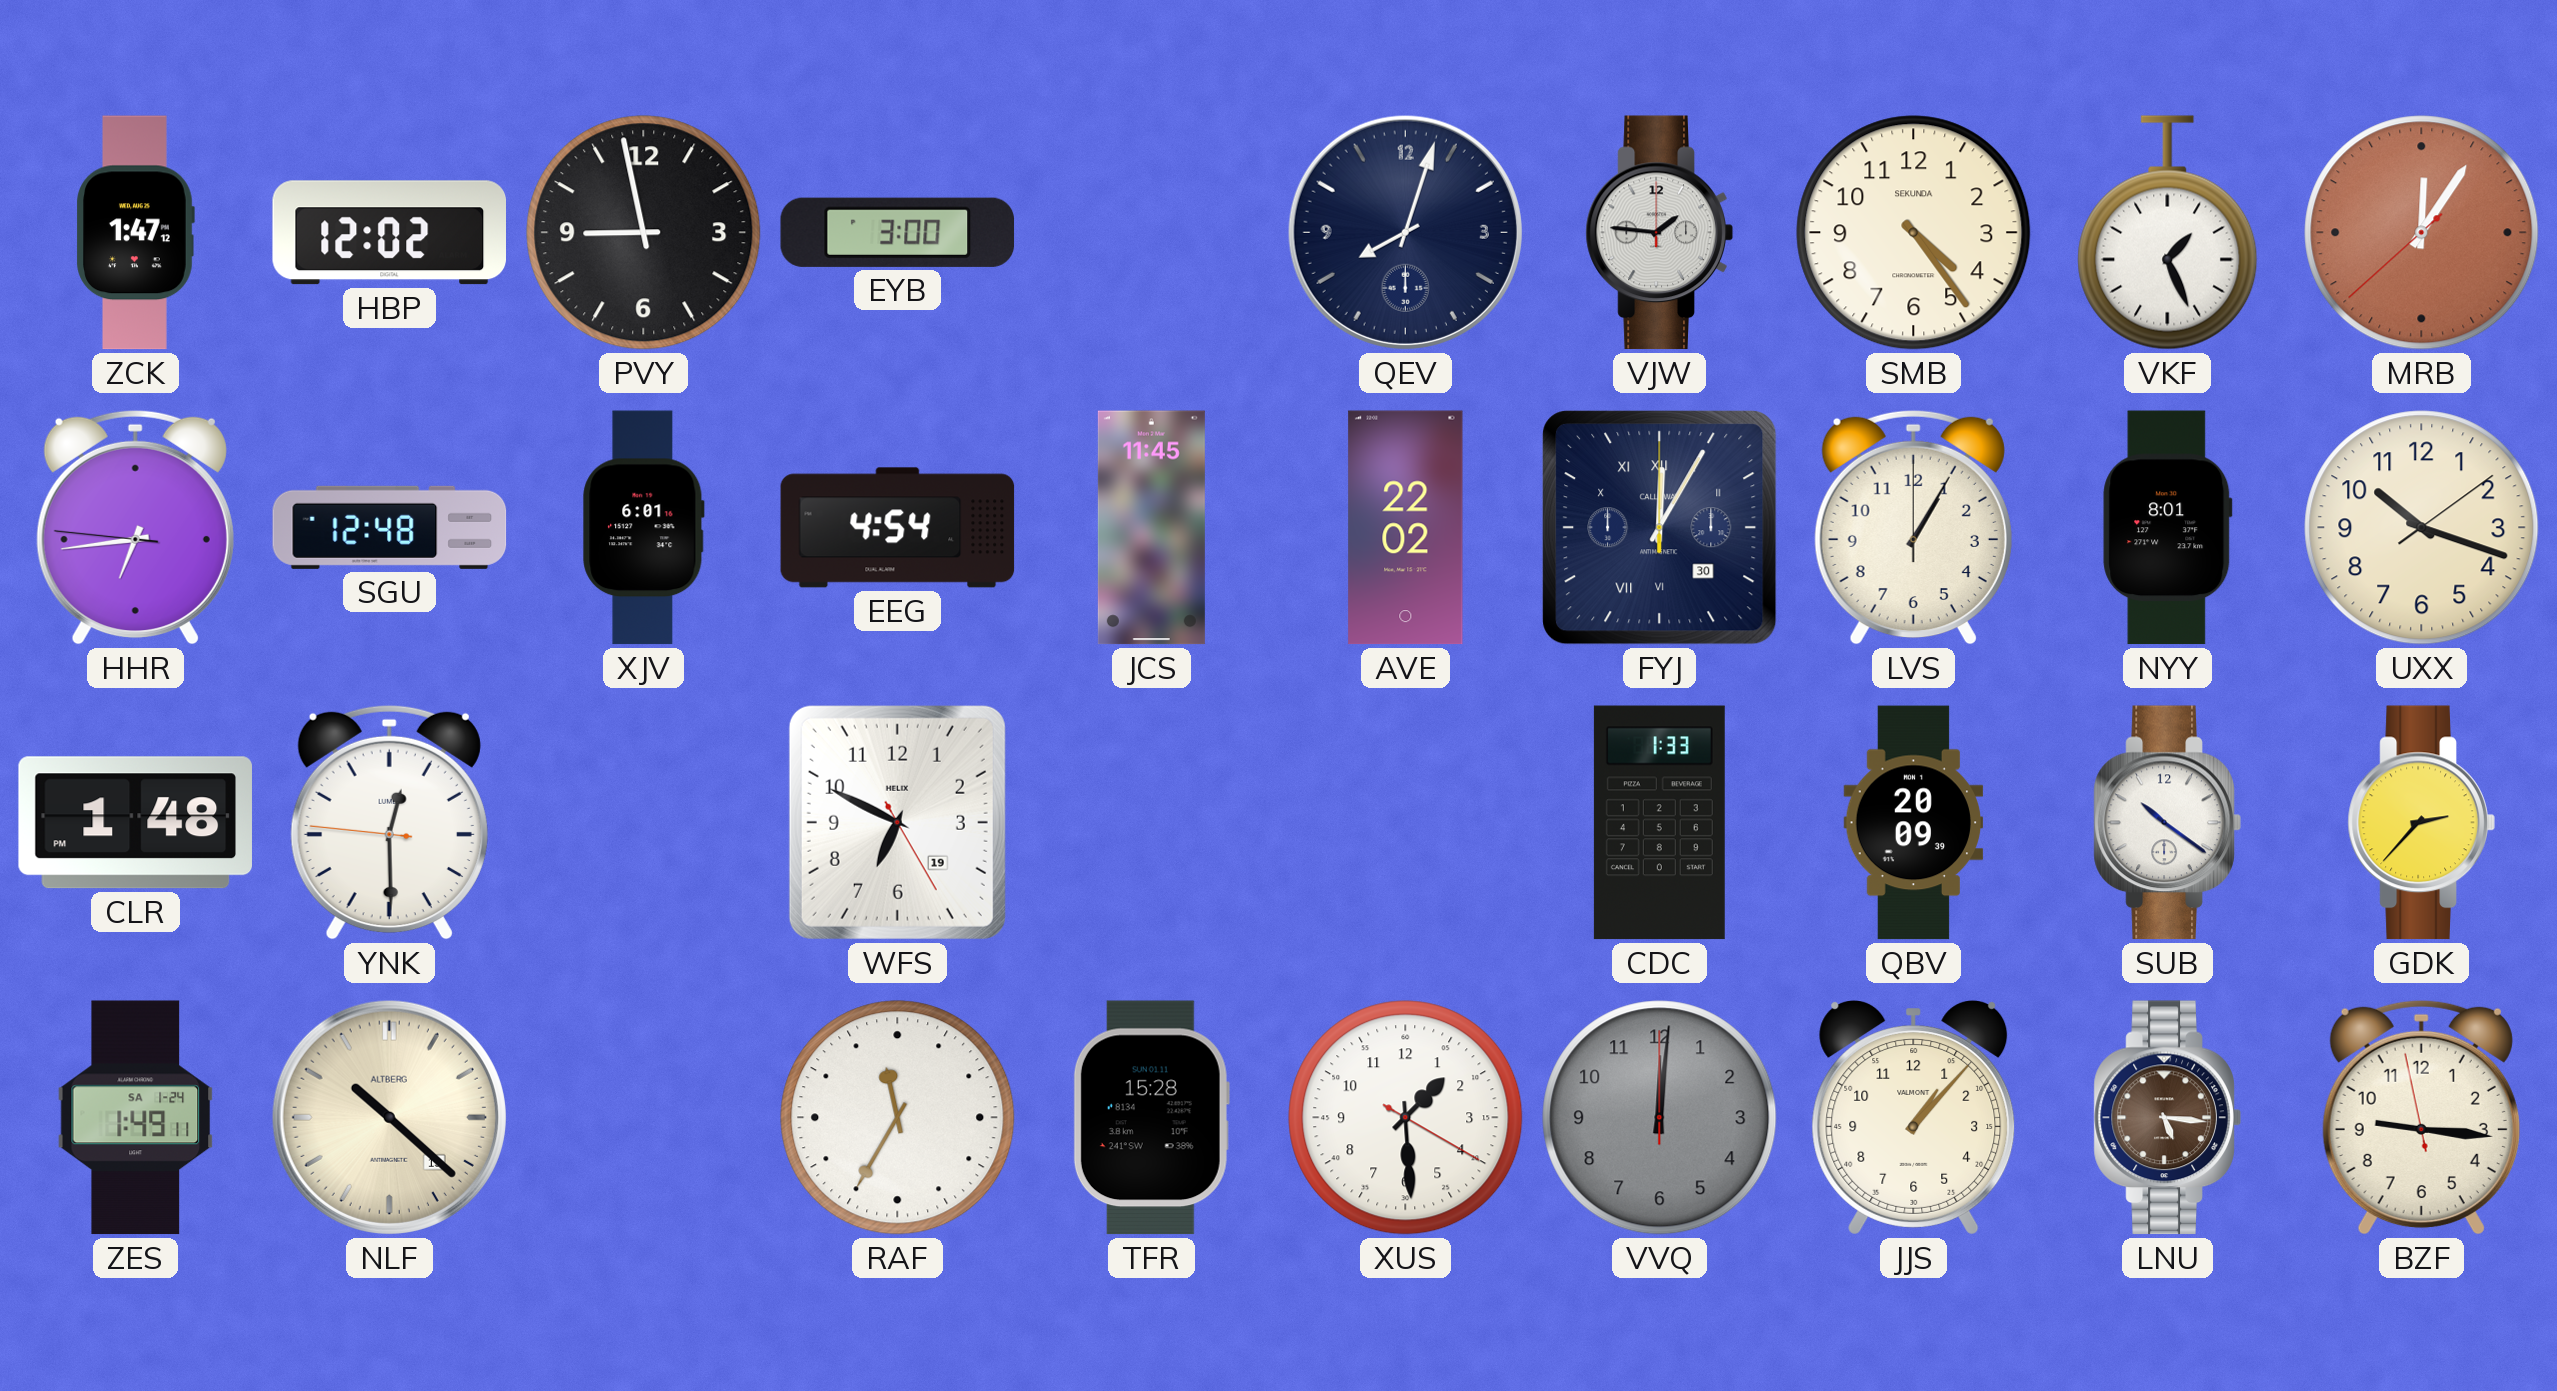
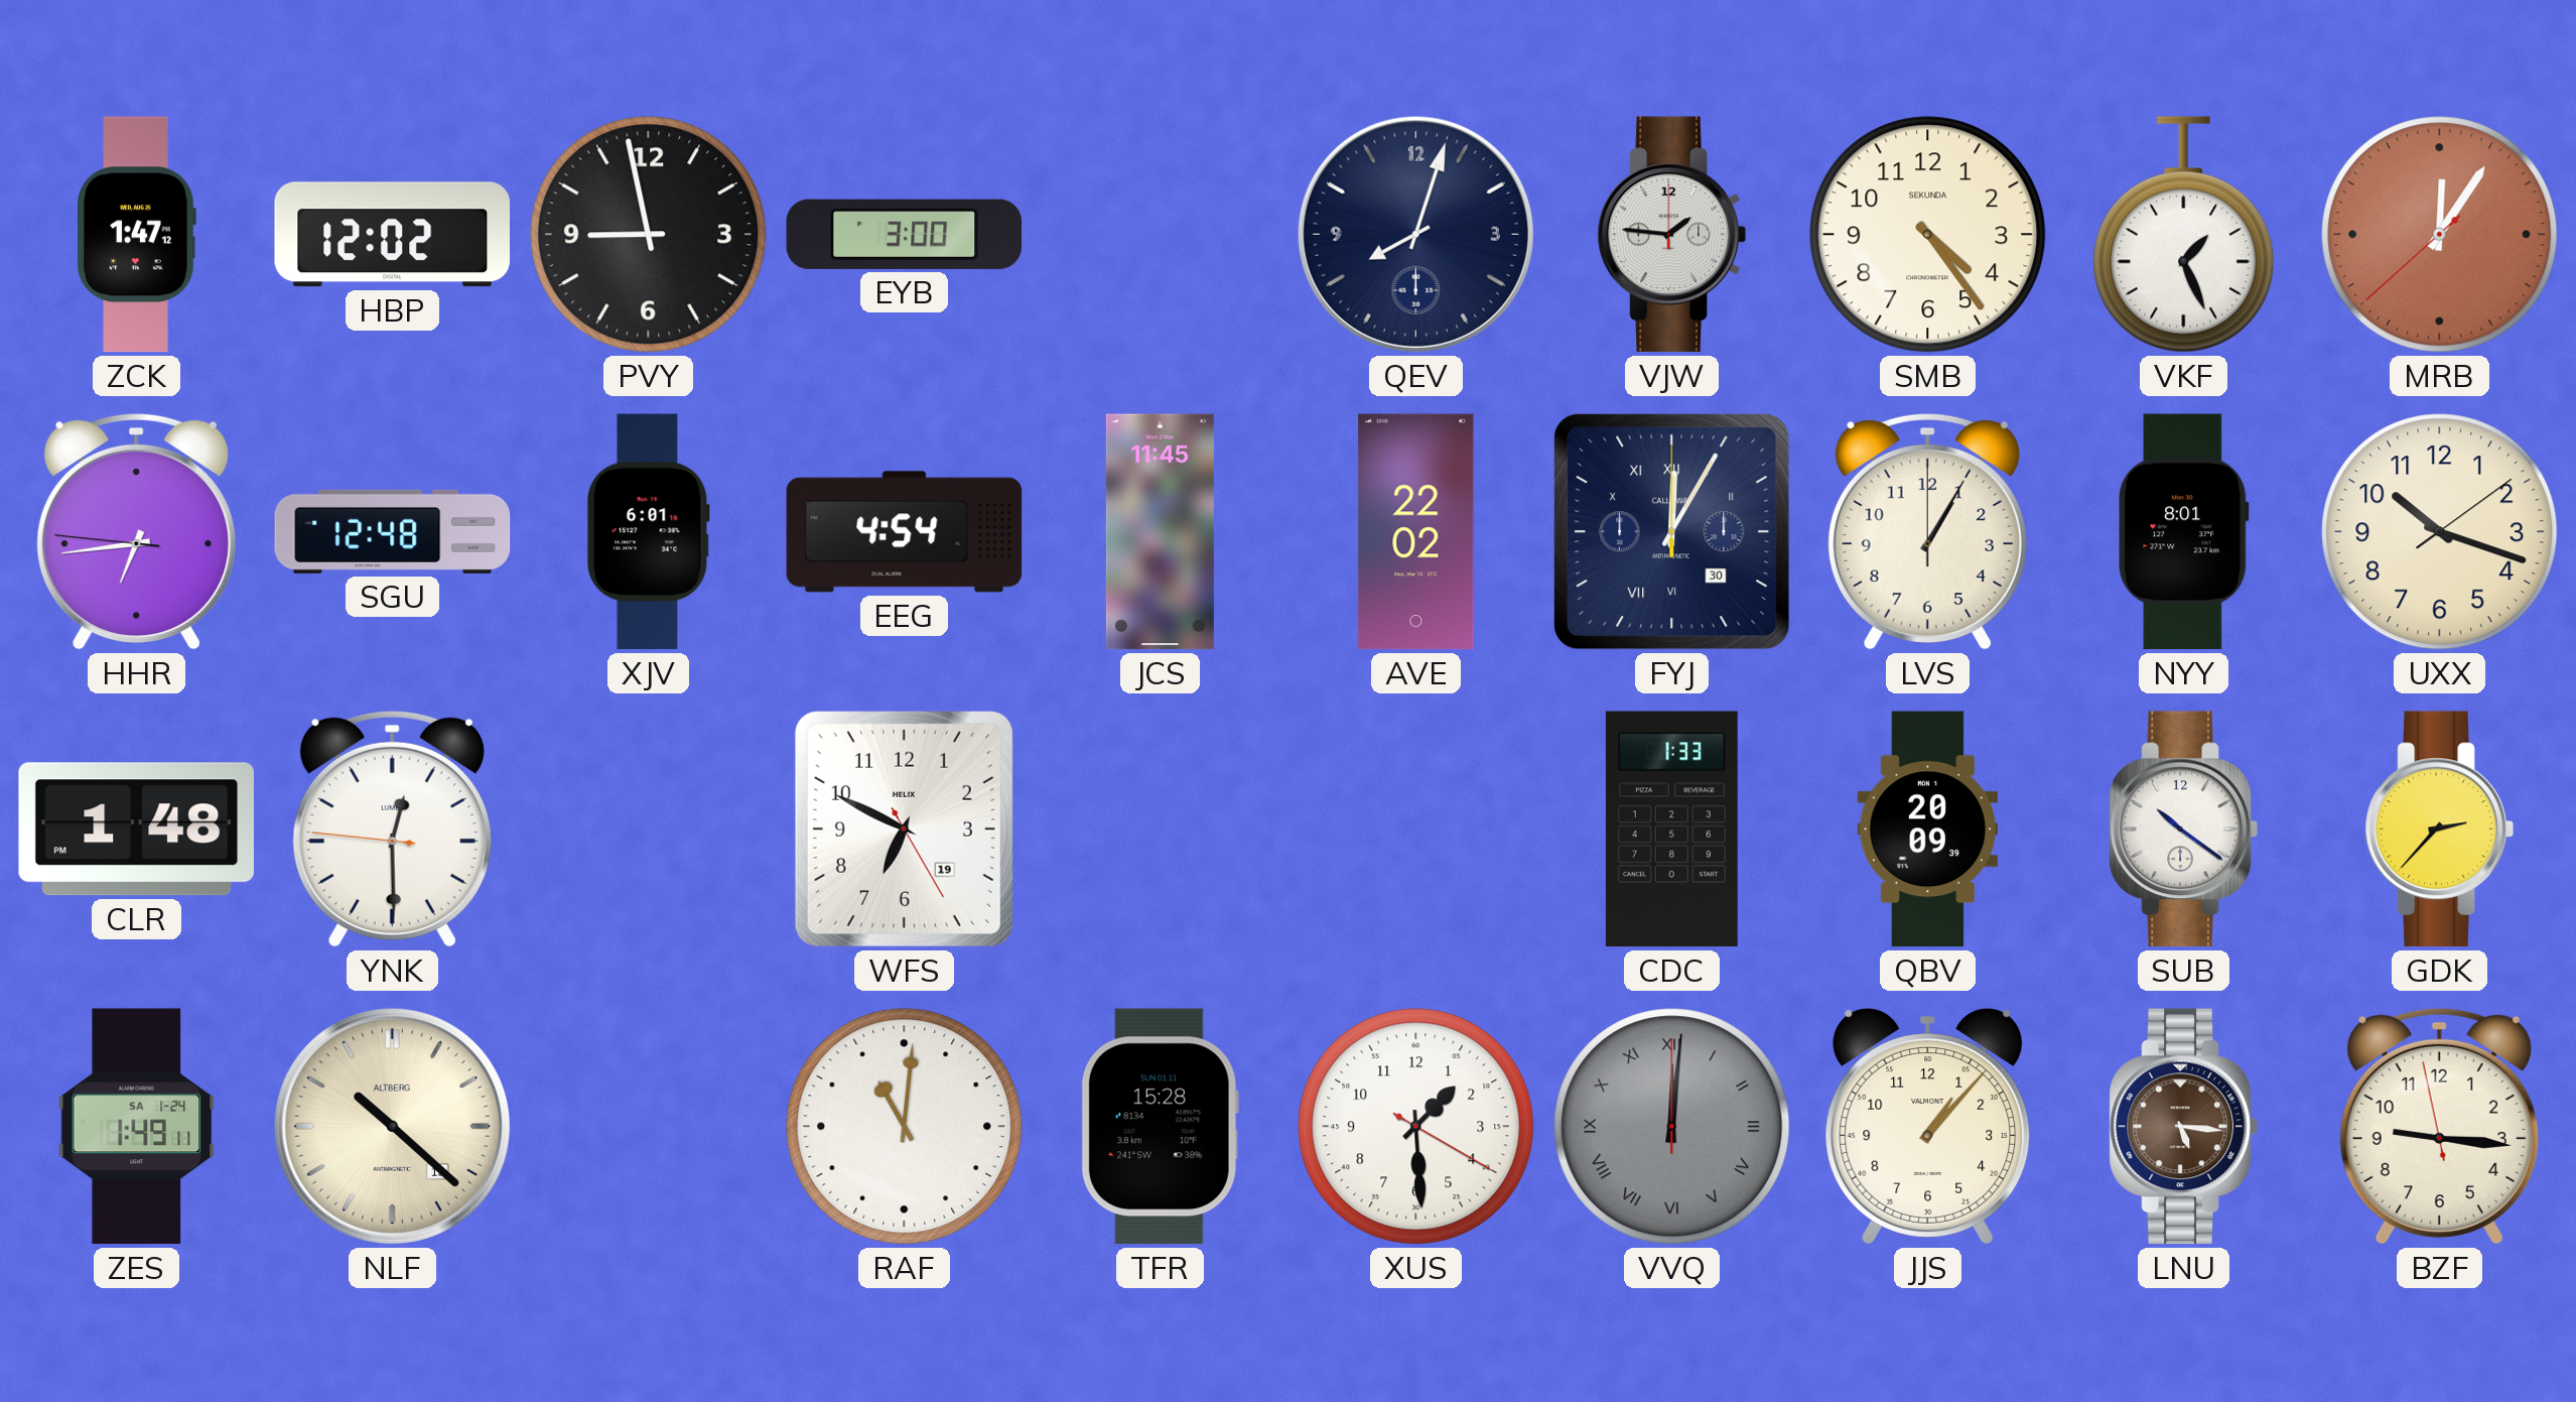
RAF: 11:35 -> 11:01 (905, 1127)
VVQ numerals: Arabic -> Roman (1672, 1127)
